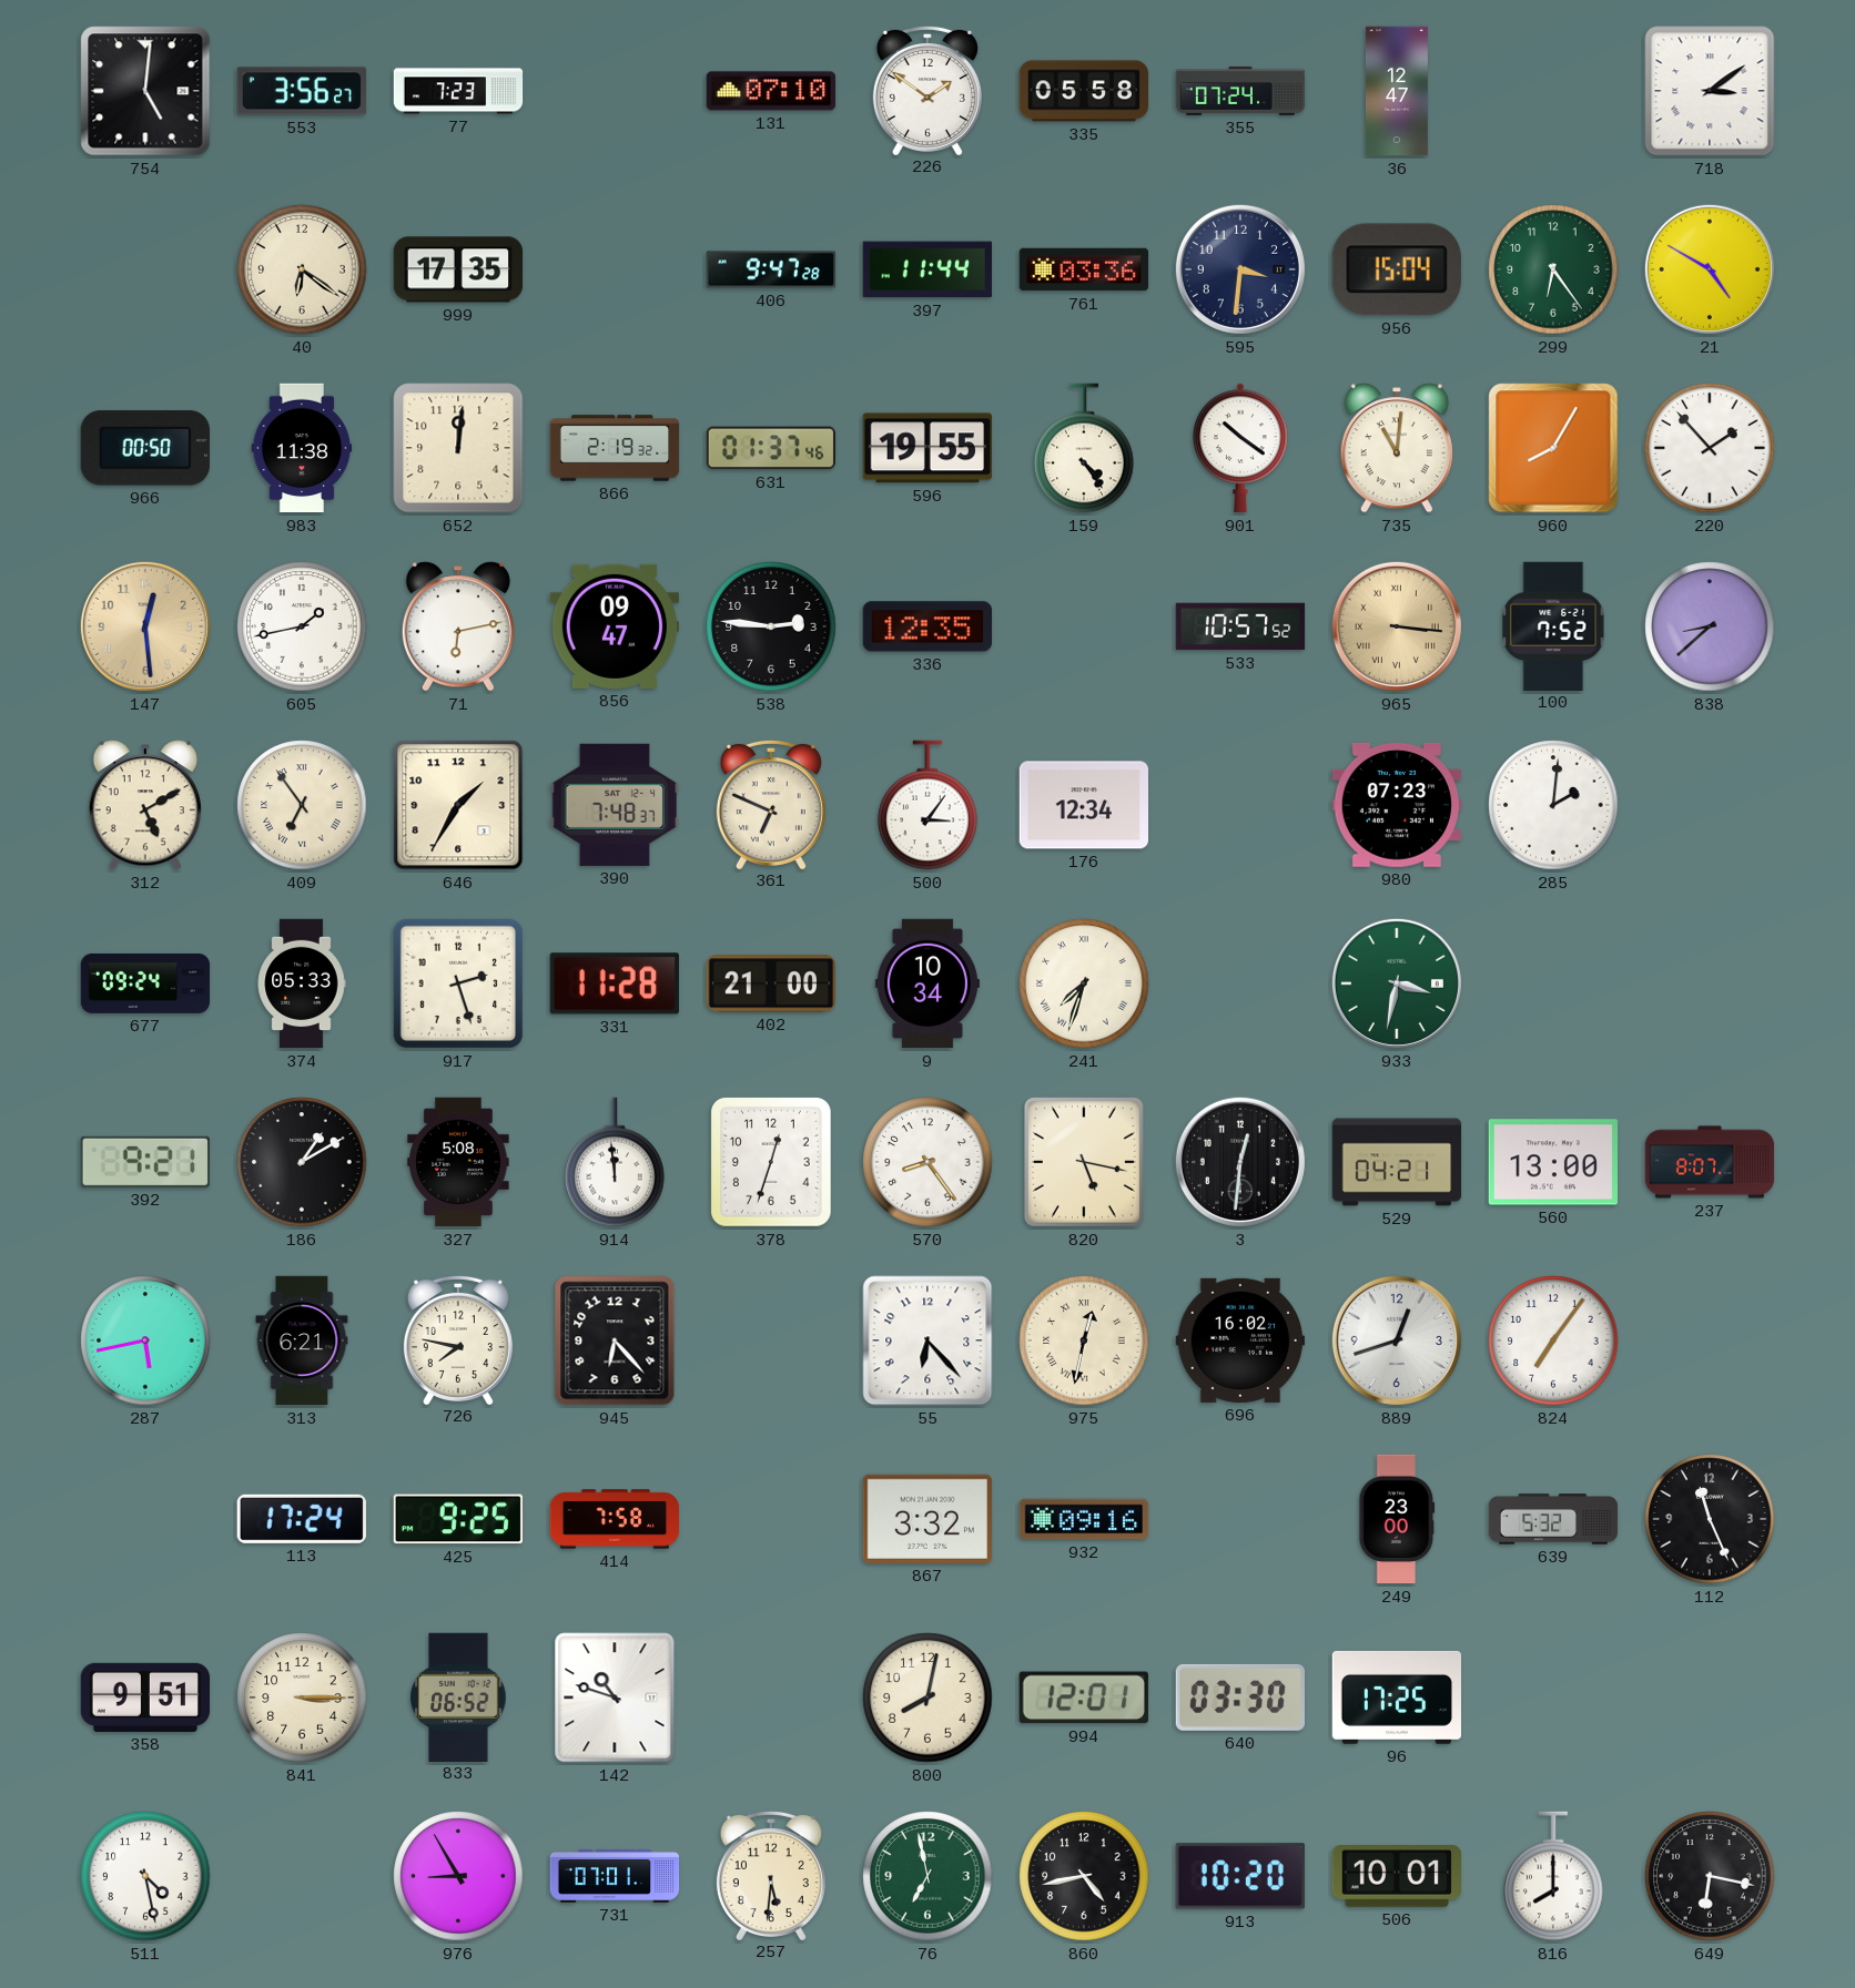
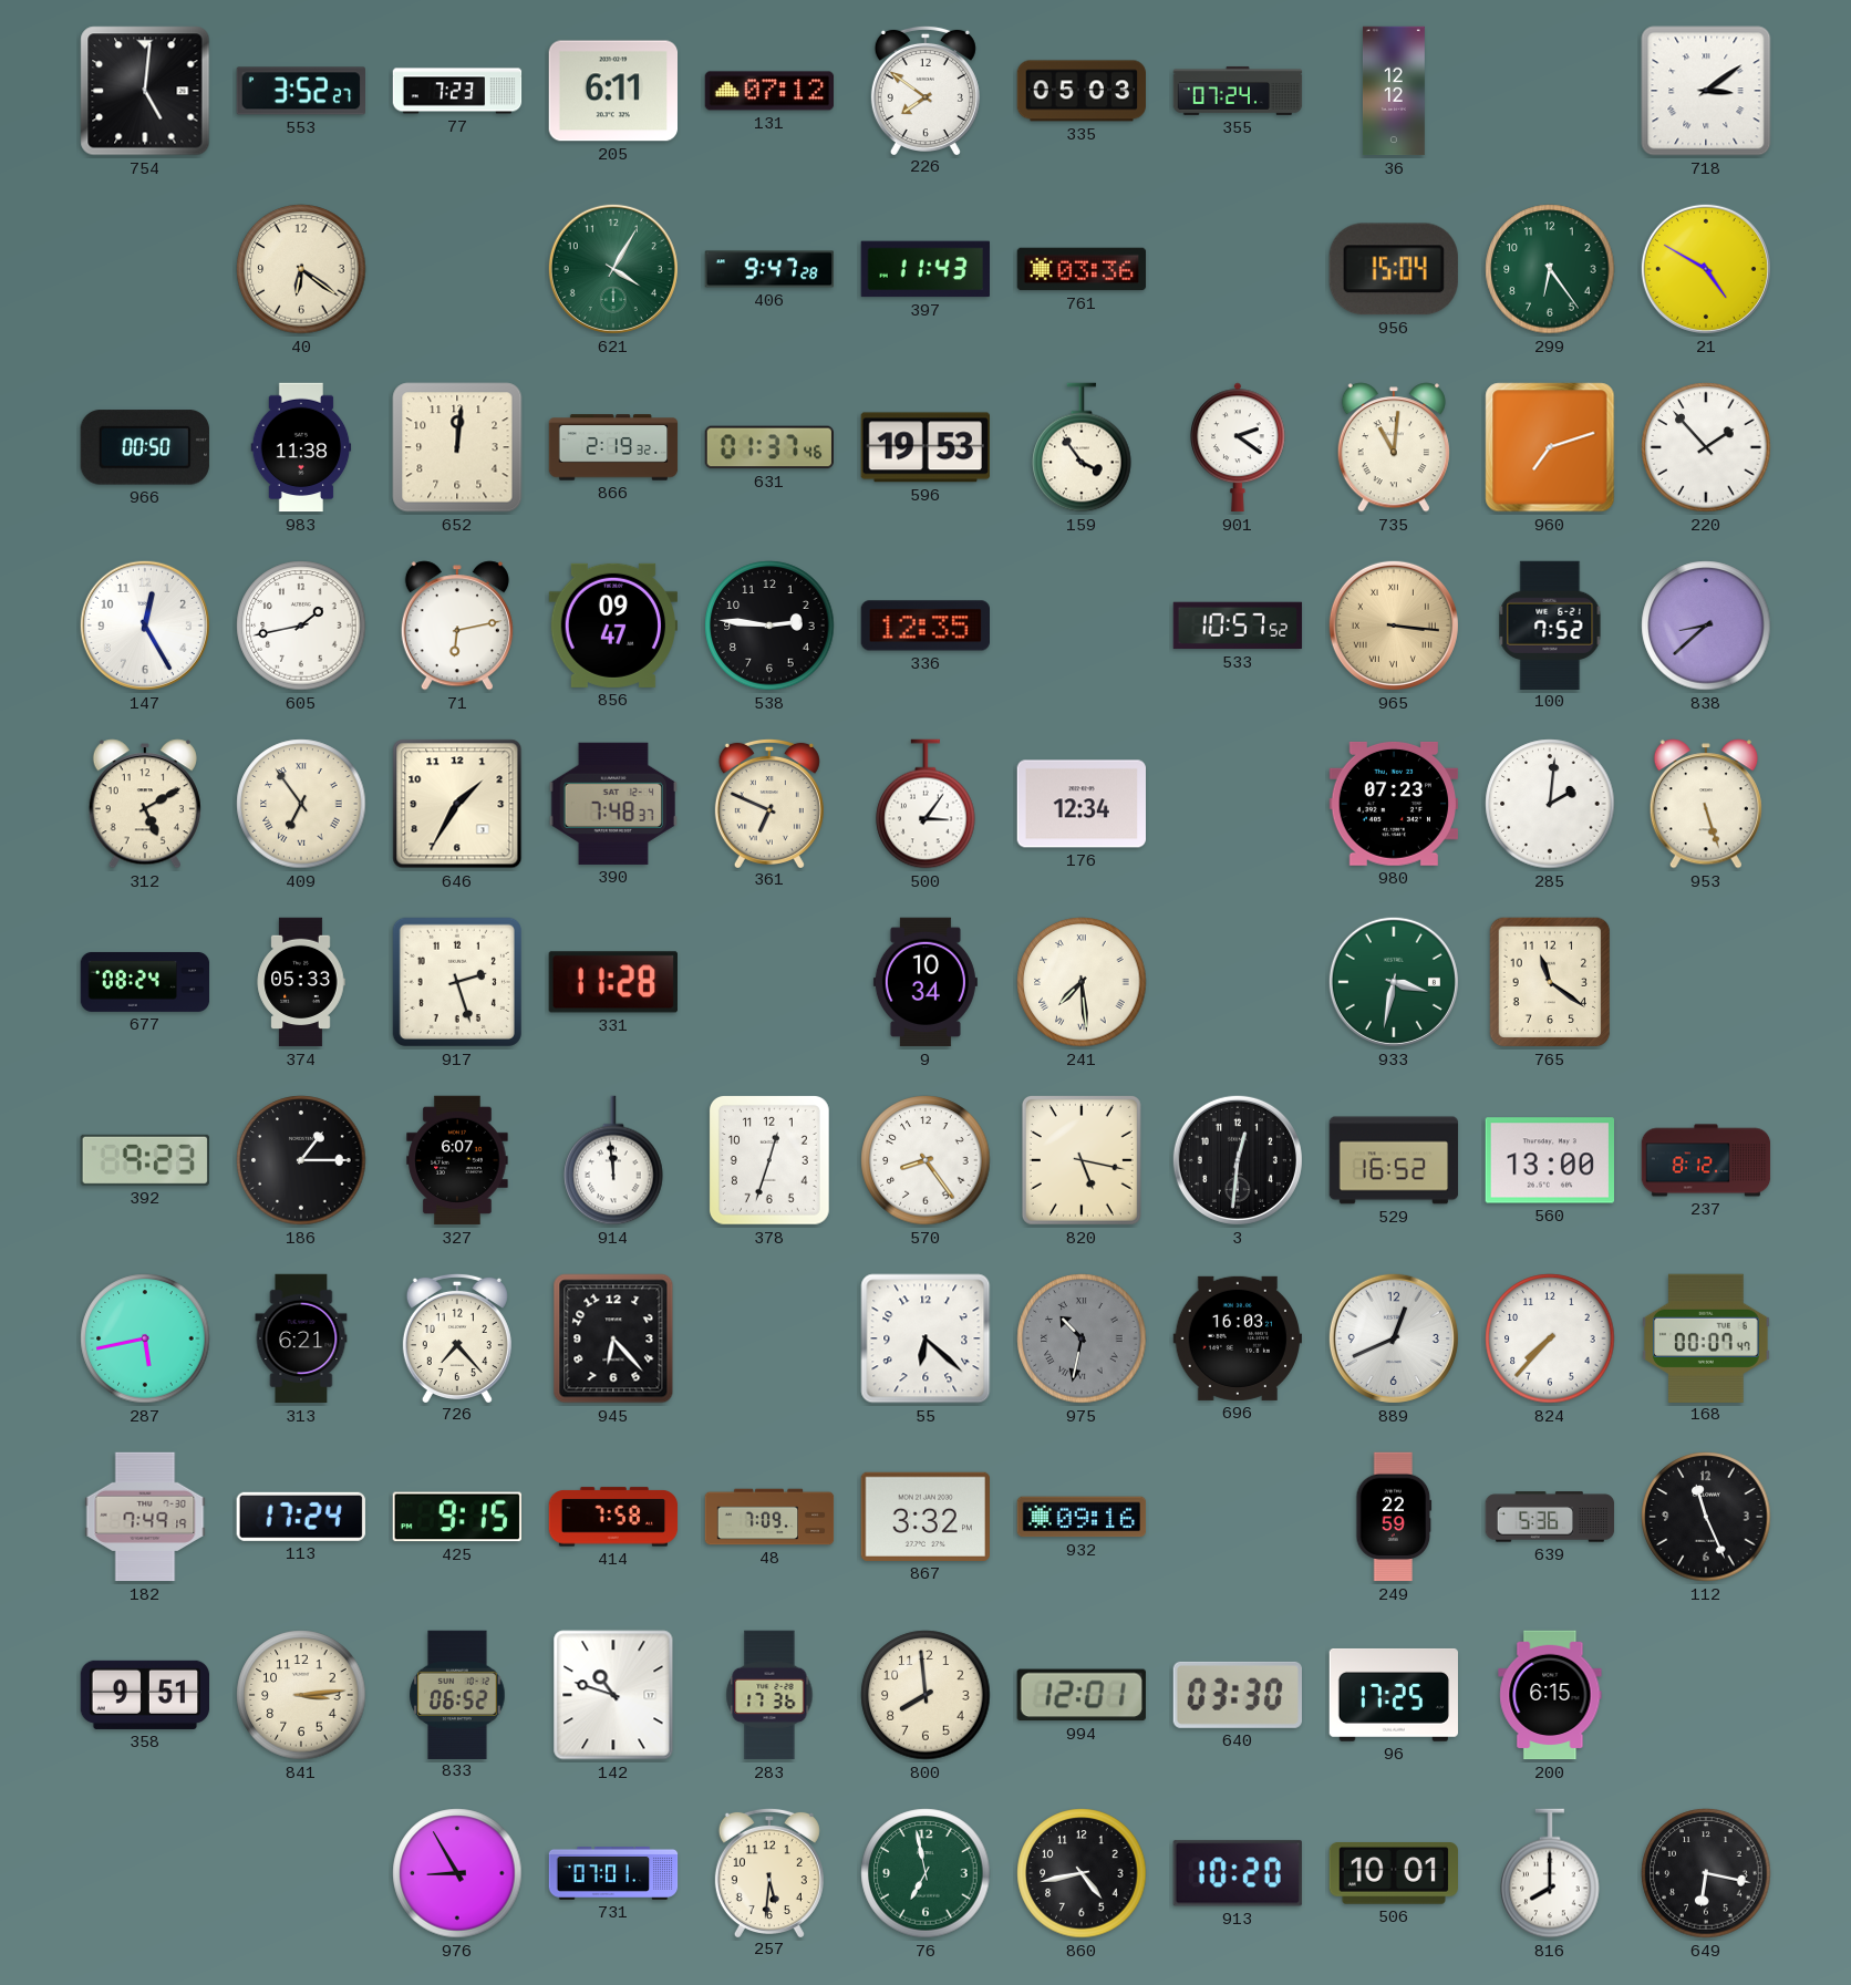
553: 3:56 -> 3:52 (300, 91)
205: none -> 6:11 (612, 91)
131: 07:10 -> 07:12 (769, 91)
226: 1:51 -> 7:51 (925, 90)
335: 05:58 -> 05:03 (1082, 91)
36: 12:47 -> 12:12 (1394, 91)
999: 17:35 -> none (458, 269)
621: none -> 4:05 (613, 269)
397: 11:44 -> 11:43 (924, 269)
595: 3:31 -> none (1240, 269)
596: 19:55 -> 19:53 (925, 447)
159: 4:24 -> 3:54 (1082, 447)
901: 10:21 -> 2:21 (1239, 447)
960: 8:05 -> 7:12 (1550, 447)
147: 12:29 -> 12:25 (145, 626)
147 dial: champagne -> white (145, 626)
953: none -> 5:27 (1706, 804)
677: 09:24 -> 08:24 (145, 982)
402: 21:00 -> none (770, 983)
241: 7:33 -> 7:29 (1082, 982)
765: none -> 11:21 (1550, 982)
392: 9:21 -> 9:23 (145, 1160)
186: 1:10 -> 1:15 (301, 1160)
327: 5:08 -> 6:07 (457, 1160)
529: 04:21 -> 16:52 (1394, 1160)
237: 8:07 -> 8:12 (1706, 1160)
726: 7:47 -> 7:23 (457, 1337)
55: 6:23 -> 6:22 (925, 1338)
975: 12:32 -> 10:32 (1082, 1338)
975 dial: cream -> grey (1082, 1338)
696: 16:02 -> 16:03 (1237, 1338)
889: 12:42 -> 12:41 (1394, 1338)
824: 7:06 -> 7:37 (1550, 1338)
168: none -> 00:07 (1707, 1337)
182: none -> 7:49 (145, 1517)
425: 9:25 -> 9:15 (456, 1517)
48: none -> 7:09 (769, 1517)
249: 23:00 -> 22:59 (1394, 1517)
639: 5:32 -> 5:36 (1550, 1517)
841: 3:15 -> 3:14 (301, 1695)
283: none -> 17:36 (769, 1695)
800: 8:02 -> 7:59 (925, 1695)
200: none -> 6:15 (1550, 1695)
511: 4:28 -> none (145, 1876)
